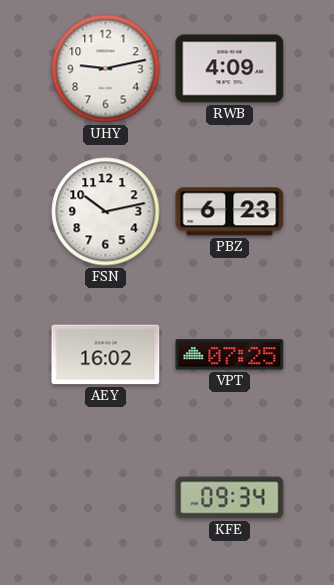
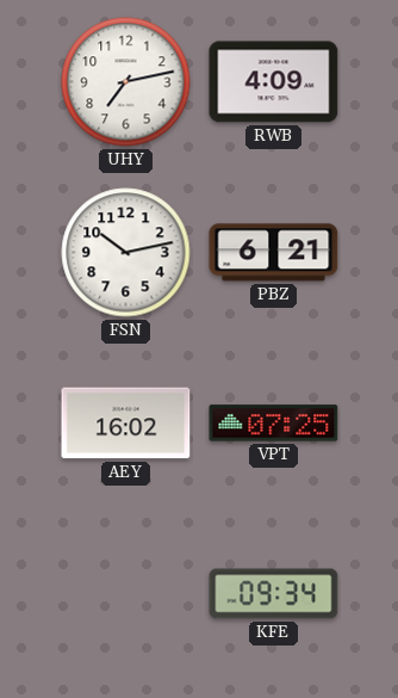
UHY: 9:13 -> 7:13 (126, 82)
PBZ: 6:23 -> 6:21 (274, 253)
